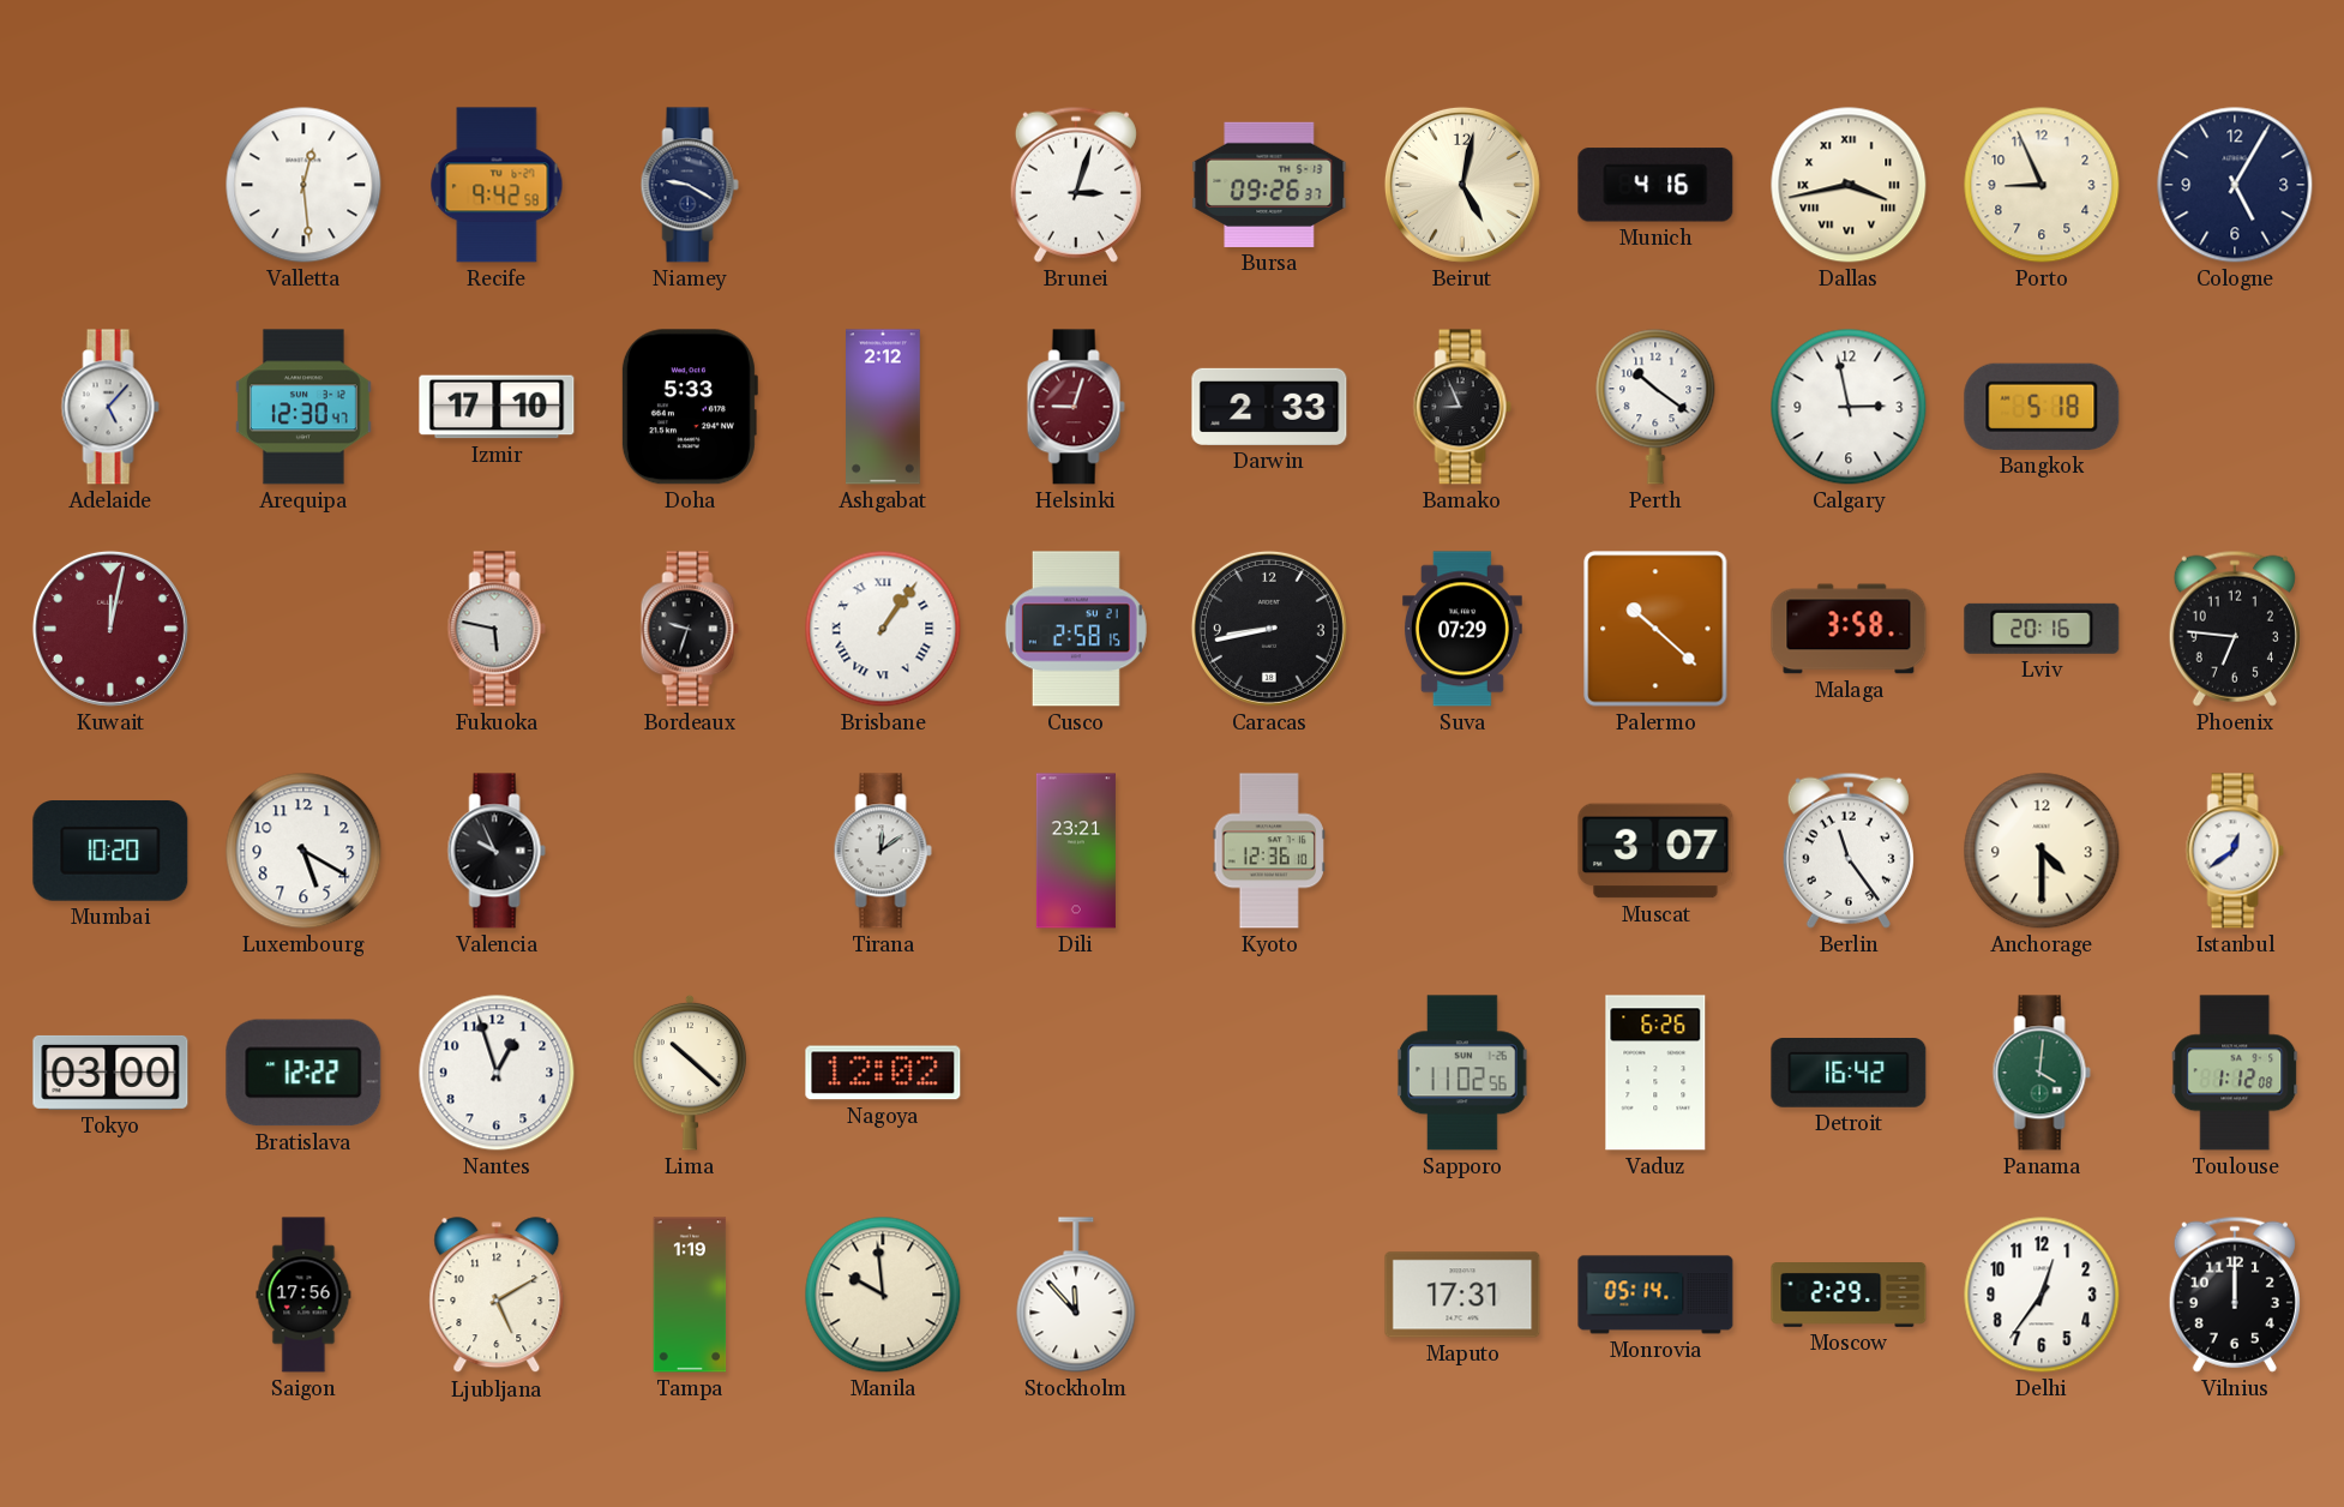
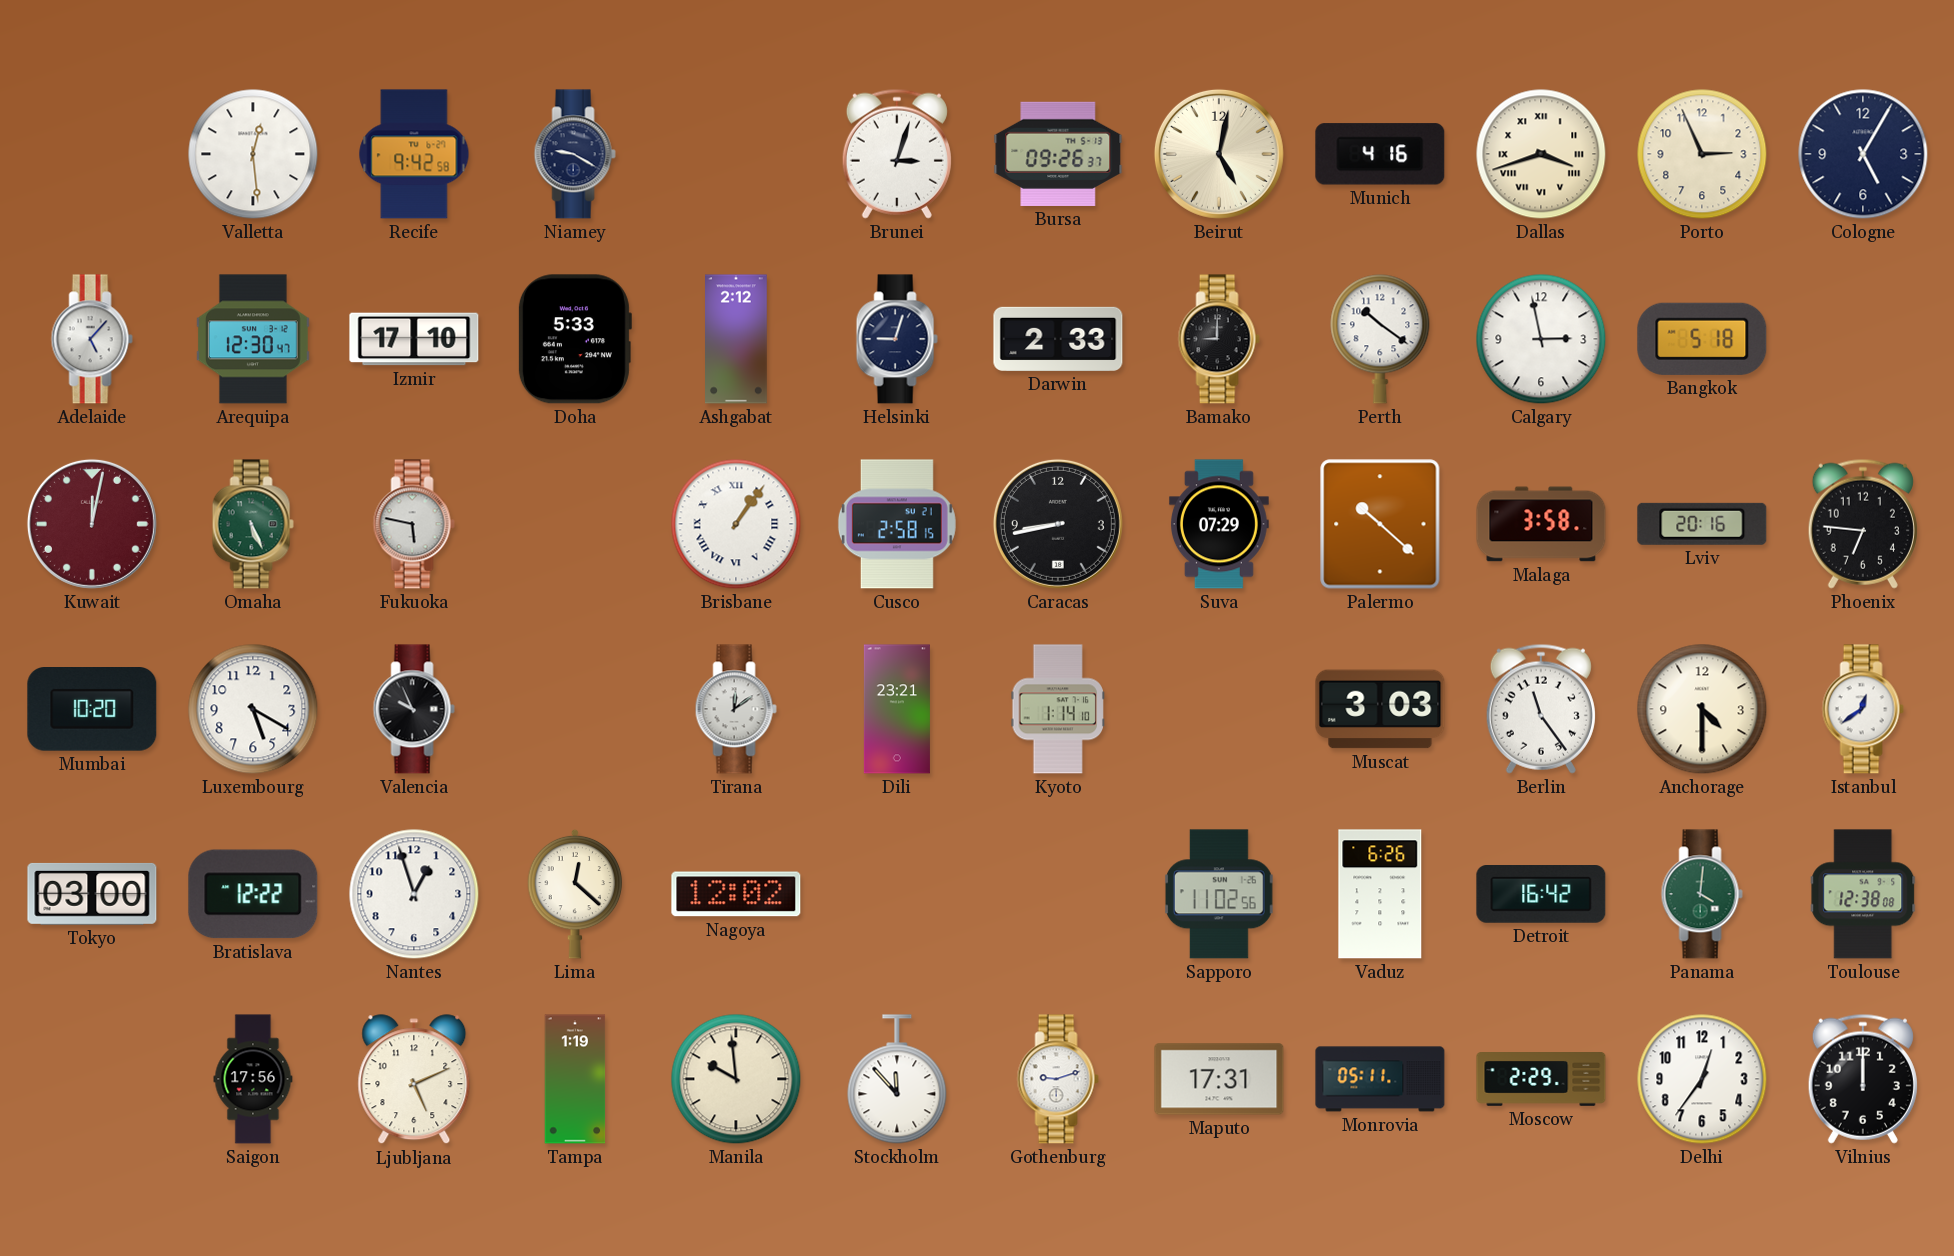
Dallas: 3:43 -> 3:42 (1541, 154)
Porto: 8:56 -> 2:56 (1702, 154)
Helsinki dial: burgundy -> navy (897, 339)
Bamako: 8:56 -> 9:00 (1219, 339)
Omaha: none -> 5:26 (253, 524)
Bordeaux: 9:33 -> none (690, 629)
Kyoto: 12:36 -> 1:14 (1057, 709)
Muscat: 3:07 -> 3:03 (1380, 709)
Lima: 10:22 -> 12:22 (575, 894)
Toulouse: 1:12 -> 12:38 (1863, 894)
Ljubljana: 5:10 -> 5:11 (414, 1080)
Gothenburg: none -> 9:12 (1058, 1079)
Monrovia: 05:14 -> 05:11 (1380, 1079)
